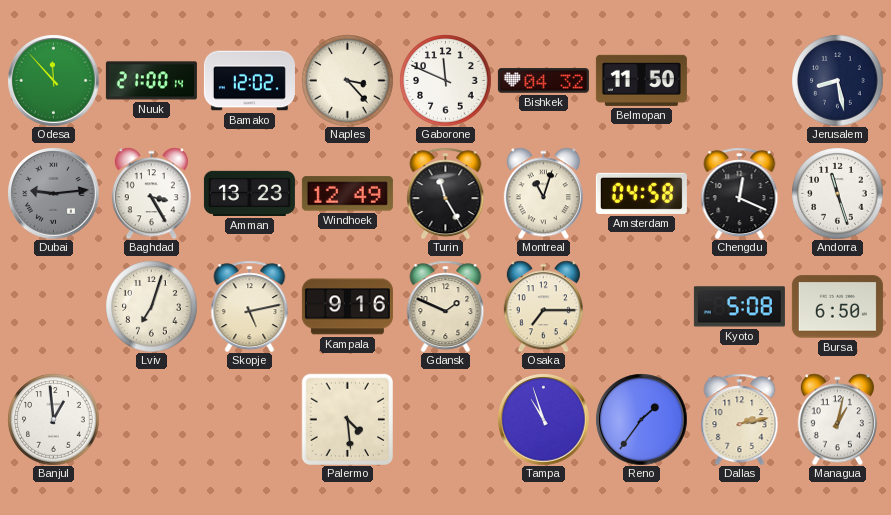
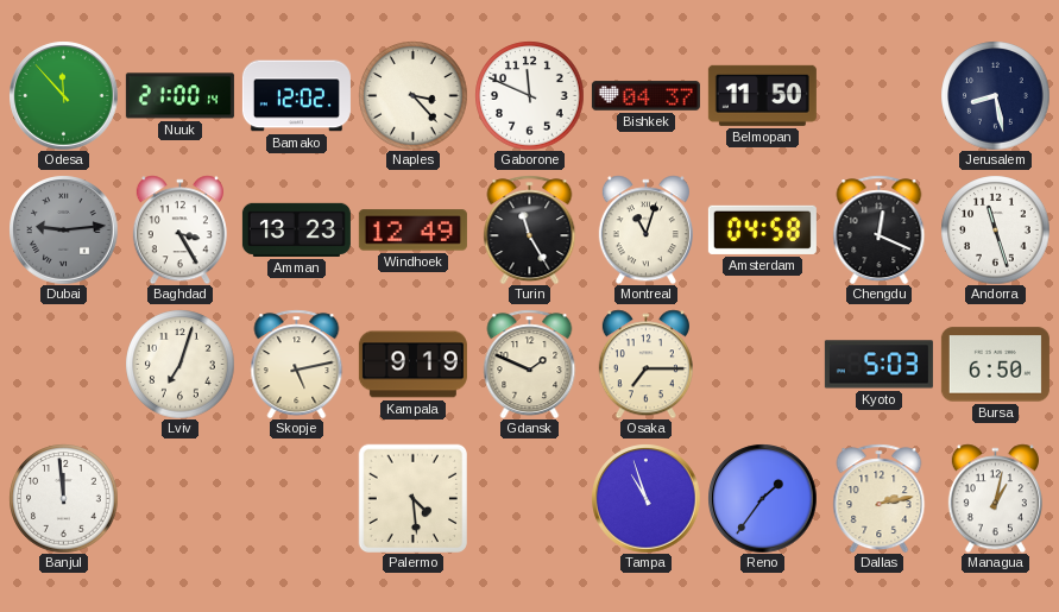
Bishkek: 04:32 -> 04:37 (645, 96)
Kampala: 9:16 -> 9:19 (412, 365)
Kyoto: 5:08 -> 5:03 (878, 365)
Banjul: 12:59 -> 11:59 (63, 498)
